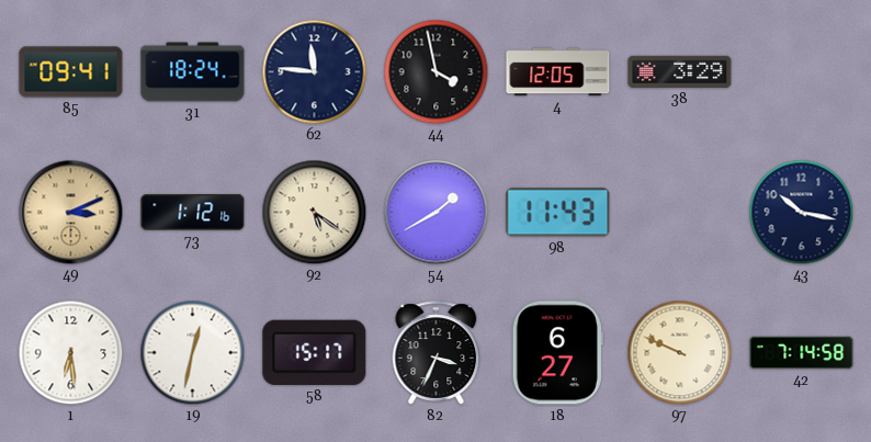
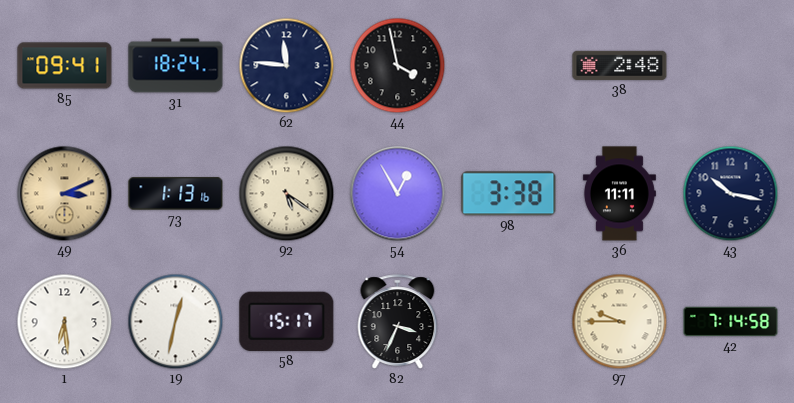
4: 12:05 -> none (558, 72)
38: 3:29 -> 2:48 (620, 65)
73: 1:12 -> 1:13 (176, 194)
54: 1:40 -> 12:55 (398, 194)
98: 11:43 -> 3:38 (509, 194)
36: none -> 11:11 (619, 194)
18: 6:27 -> none (557, 353)
97: 9:49 -> 9:45 (620, 322)
